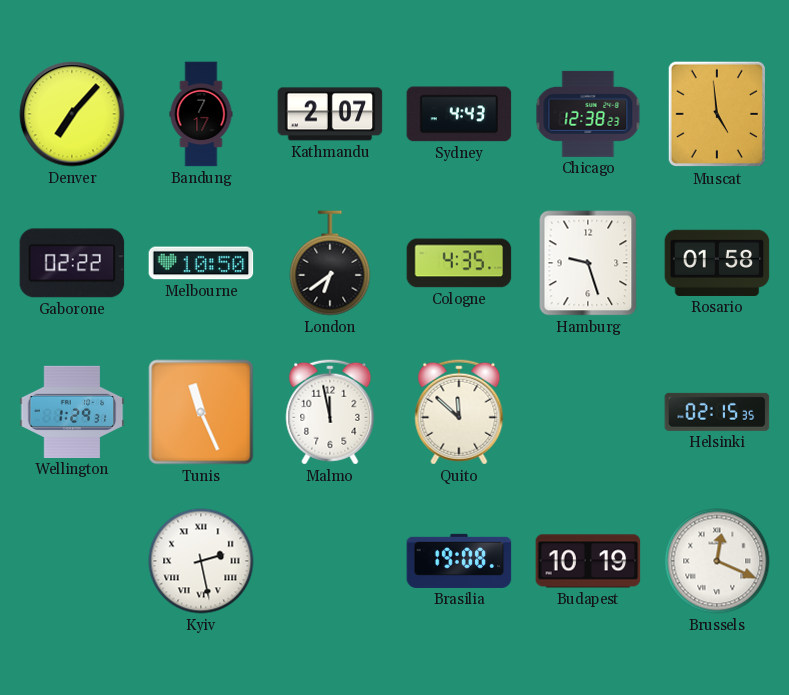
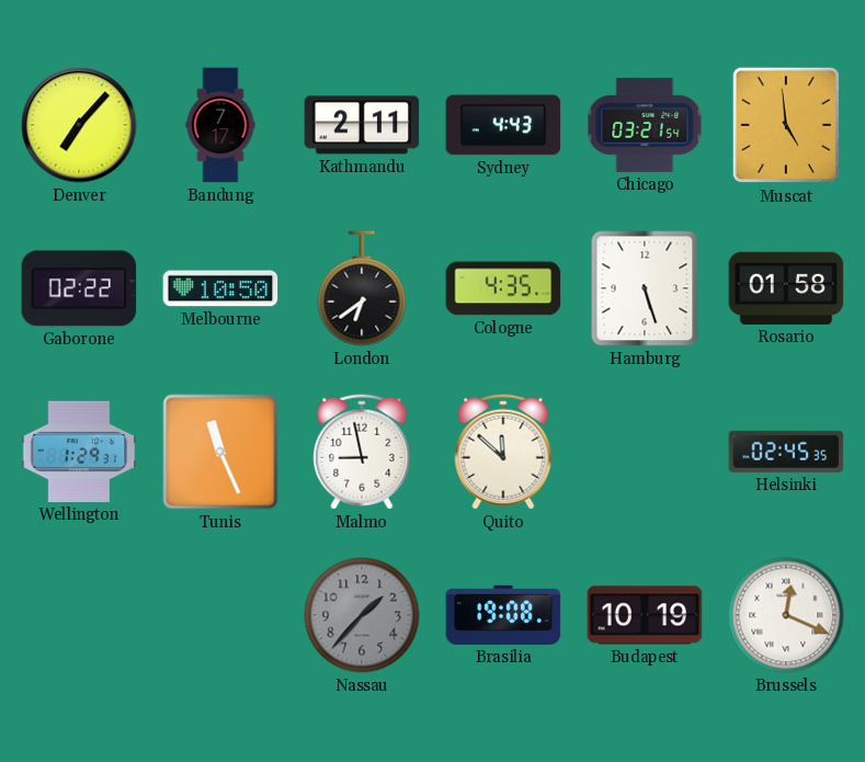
Kathmandu: 2:07 -> 2:11 (362, 125)
Chicago: 12:38 -> 03:21 (645, 125)
Hamburg: 9:27 -> 5:27 (645, 288)
Malmo: 11:58 -> 8:58 (362, 452)
Helsinki: 02:15 -> 02:45 (786, 452)
Kyiv: 2:28 -> none (201, 561)
Nassau: none -> 1:37 (362, 615)
